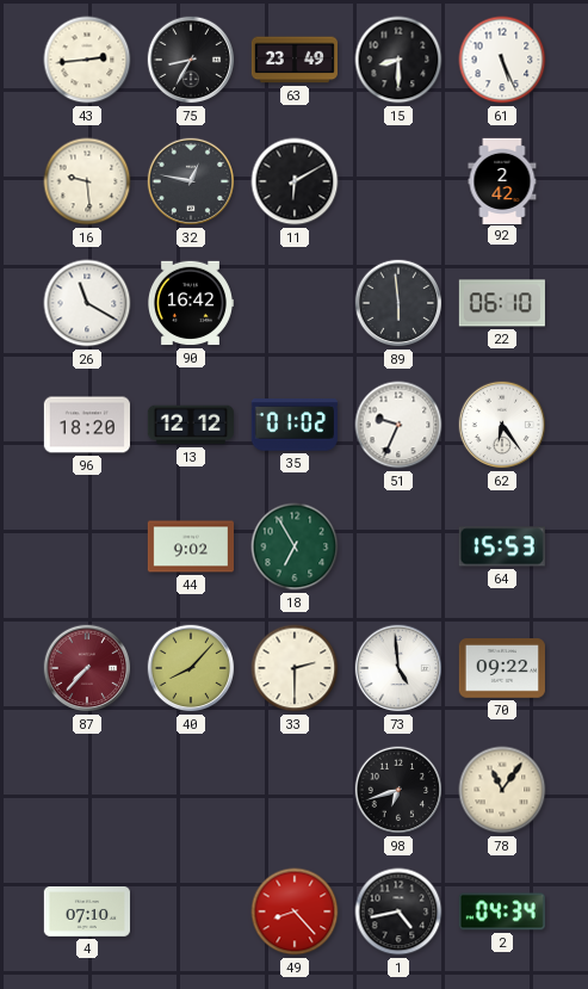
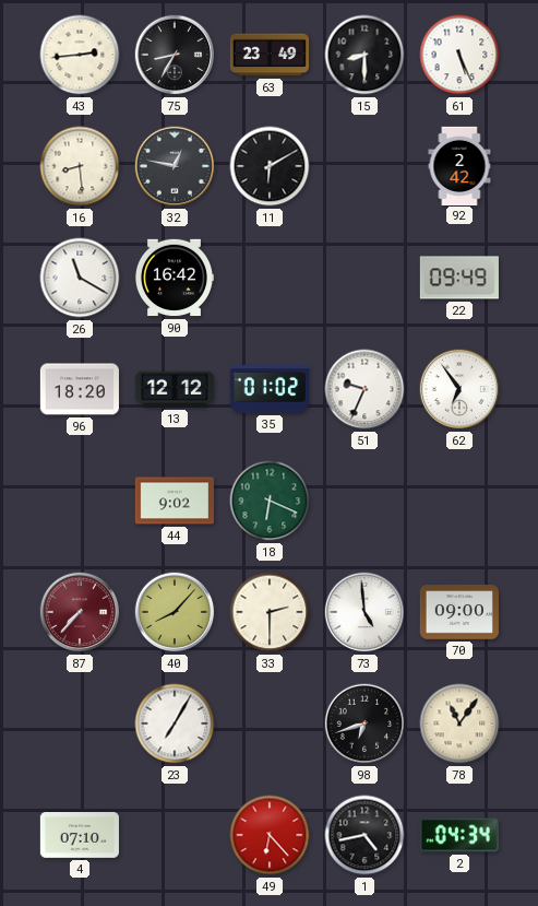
16: 9:29 -> 8:29 (80, 166)
89: 5:59 -> none (398, 303)
22: 06:10 -> 09:49 (459, 278)
62: 6:24 -> 6:54 (459, 389)
18: 6:55 -> 6:19 (270, 501)
64: 15:53 -> none (502, 546)
70: 09:22 -> 09:00 (459, 613)
23: none -> 7:05 (175, 723)
49: 8:23 -> 6:23 (270, 835)
